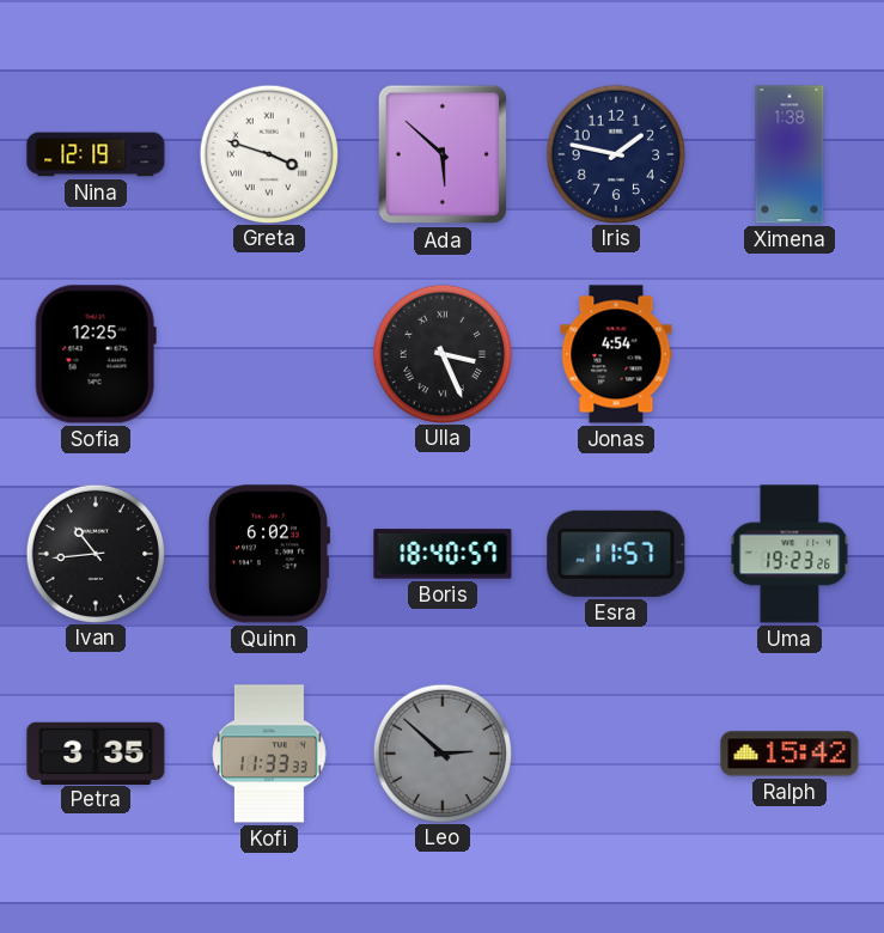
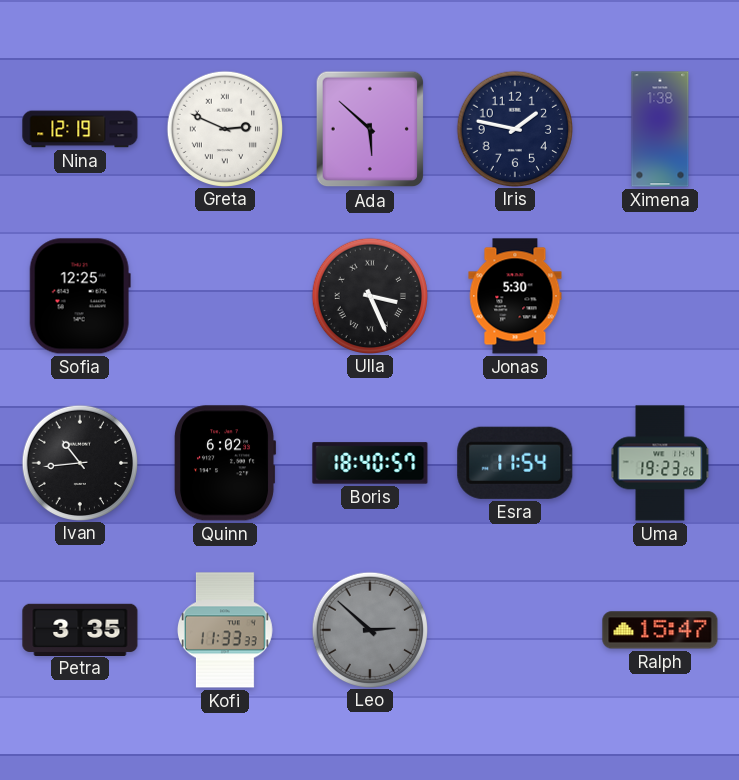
Greta: 3:48 -> 2:49 (224, 128)
Jonas: 4:54 -> 5:30 (515, 296)
Esra: 11:57 -> 11:54 (515, 463)
Ralph: 15:42 -> 15:47 (660, 630)
